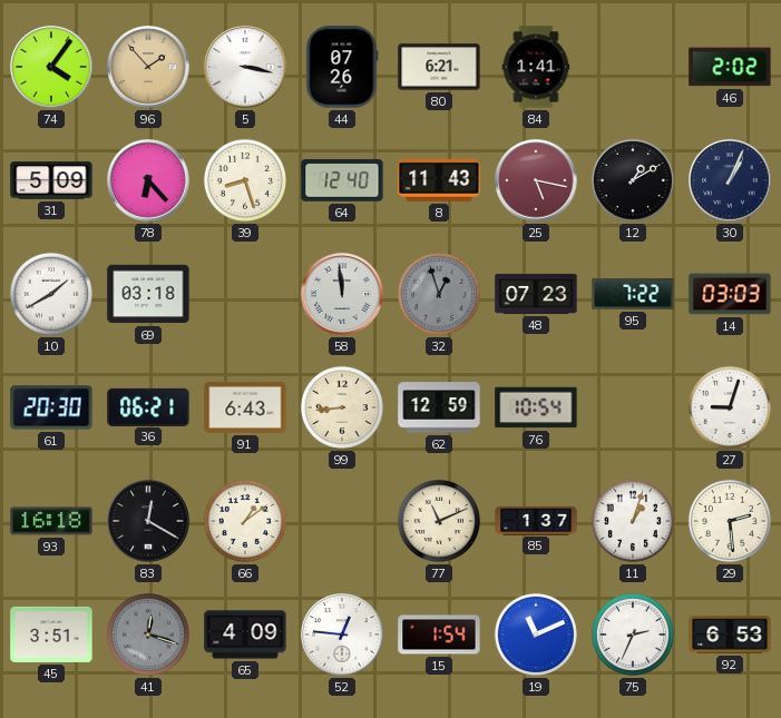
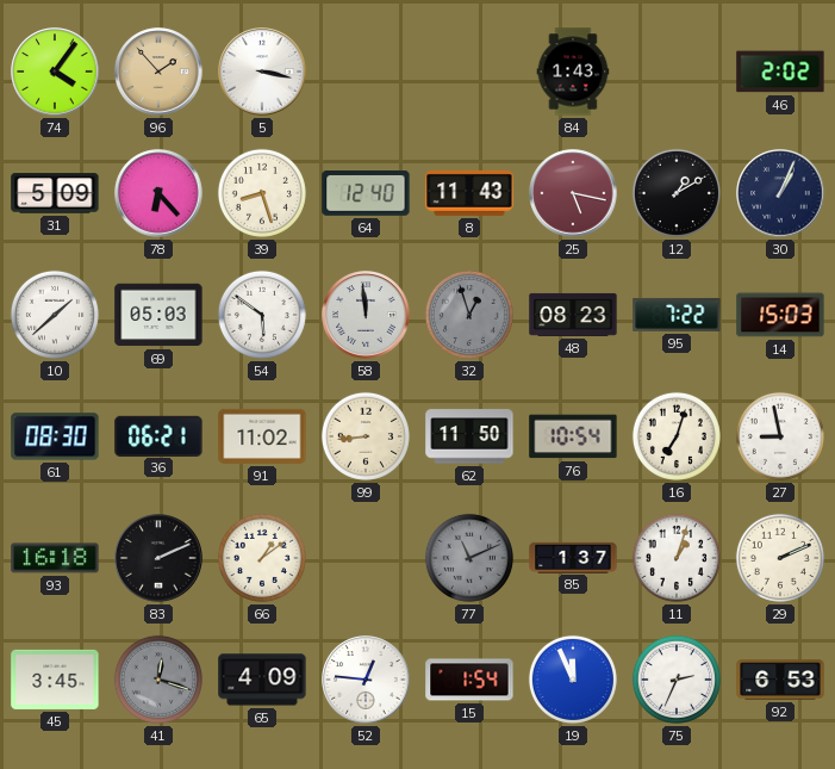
44: 07:26 -> none (342, 67)
80: 6:21 -> none (439, 67)
84: 1:41 -> 1:43 (573, 72)
10: 1:40 -> 1:38 (55, 315)
69: 03:18 -> 05:03 (158, 315)
54: none -> 5:51 (262, 315)
48: 07:23 -> 08:23 (573, 315)
14: 03:03 -> 15:03 (780, 315)
61: 20:30 -> 08:30 (55, 436)
91: 6:43 -> 11:02 (262, 436)
62: 12:59 -> 11:50 (469, 436)
16: none -> 7:03 (677, 436)
27: 9:03 -> 8:58 (780, 436)
83: 12:20 -> 2:11 (158, 558)
77 dial: cream -> grey (469, 558)
29: 2:29 -> 2:11 (780, 558)
45: 3:51 -> 3:45 (55, 680)
19: 11:11 -> 11:56 (573, 680)
